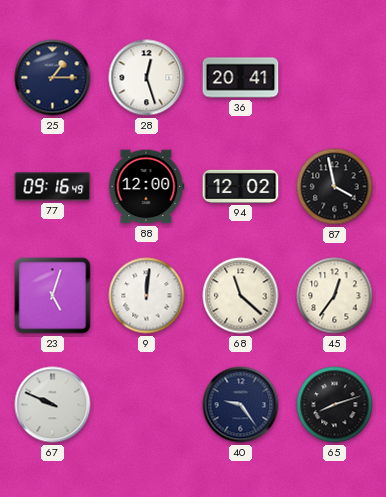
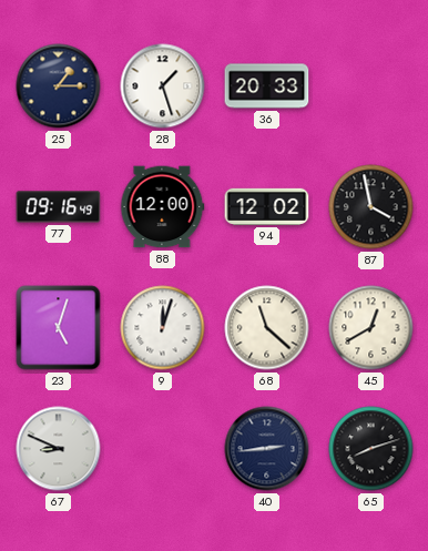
28: 12:27 -> 1:27 (163, 86)
36: 20:41 -> 20:33 (267, 86)
9: 12:01 -> 12:03 (163, 328)
45: 12:36 -> 12:40 (371, 328)
67: 9:49 -> 8:49 (59, 449)
40: 9:24 -> 2:44 (267, 449)
